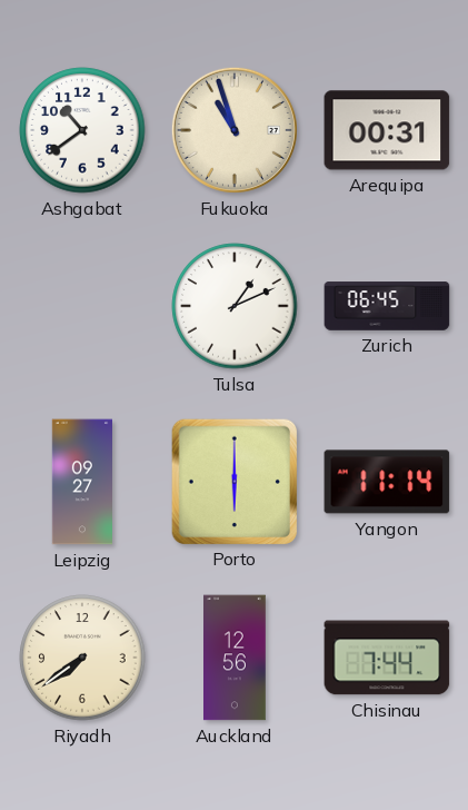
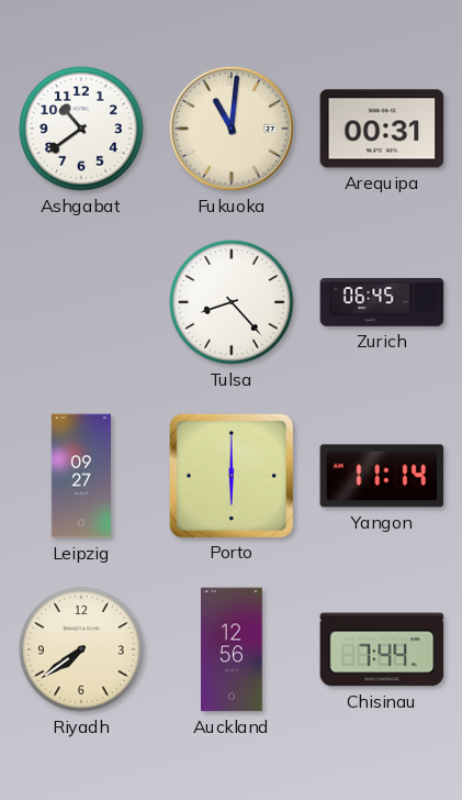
Fukuoka: 10:57 -> 11:01 (232, 129)
Tulsa: 1:11 -> 8:23 (232, 302)
